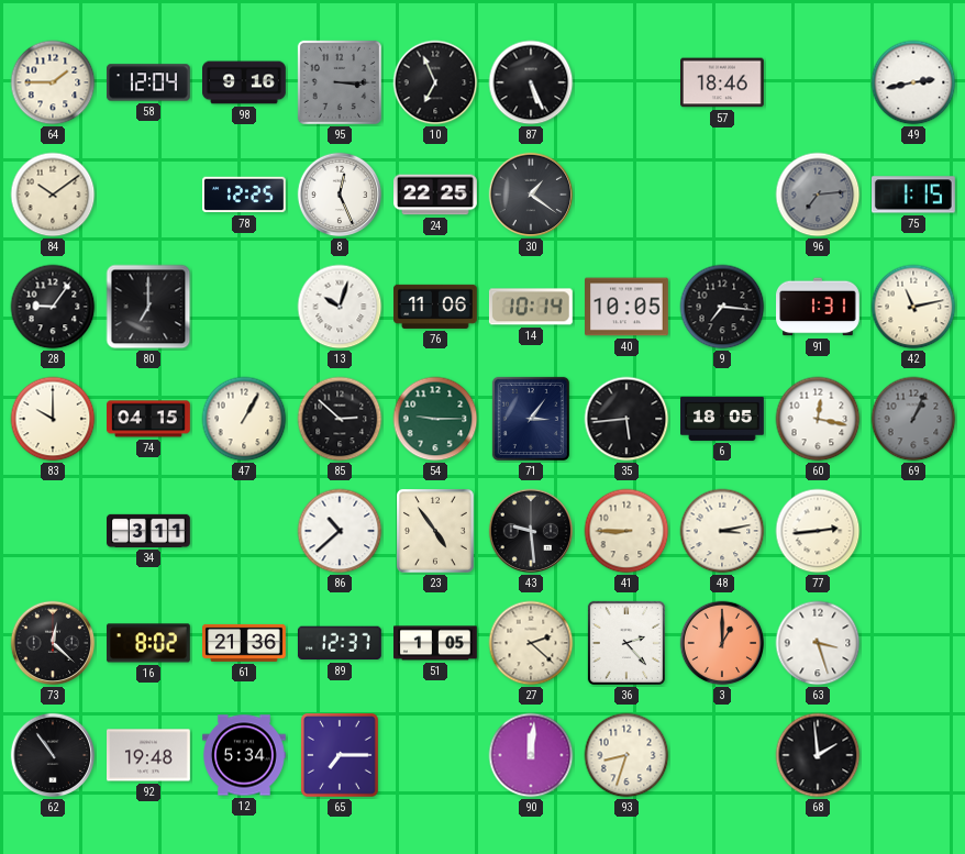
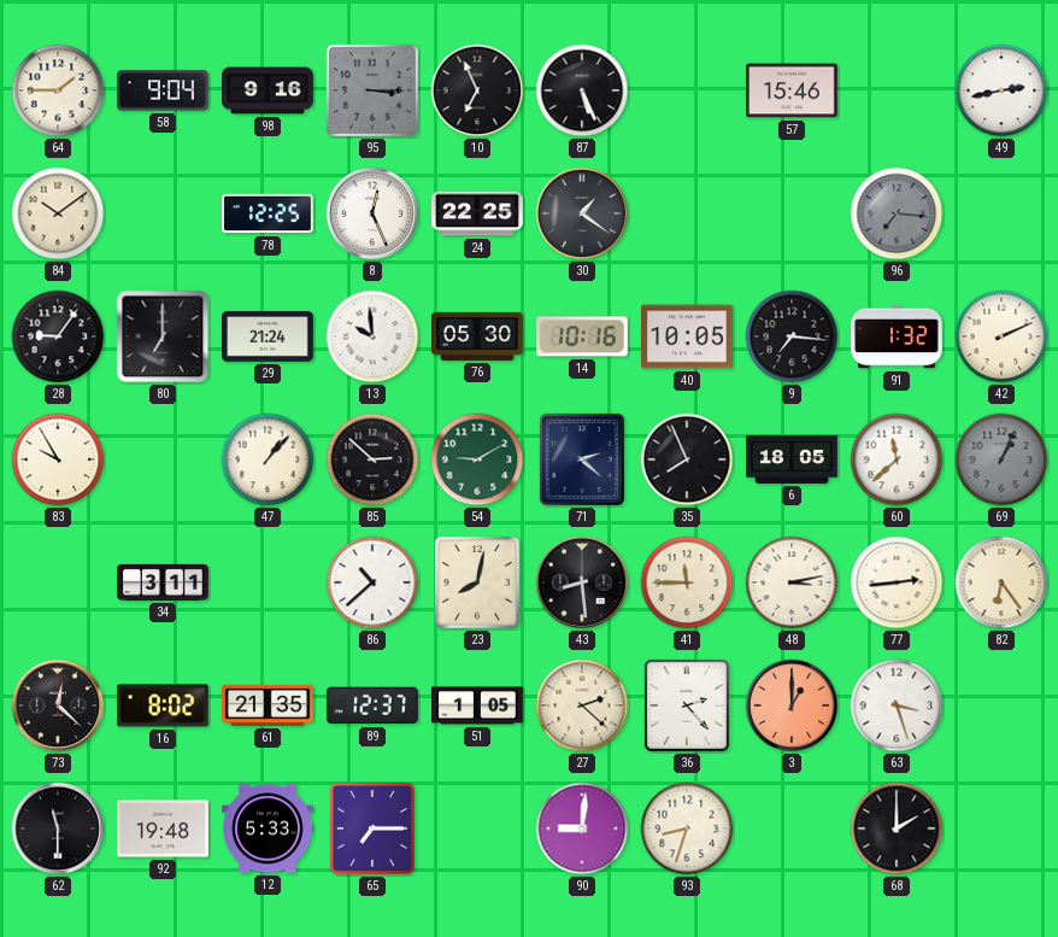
58: 12:04 -> 9:04 (164, 90)
57: 18:46 -> 15:46 (793, 90)
96: 7:14 -> 7:16 (897, 213)
75: 1:15 -> none (913, 195)
29: none -> 21:24 (269, 336)
13: 10:03 -> 9:59 (372, 336)
76: 11:06 -> 05:30 (478, 336)
14: 10:14 -> 10:16 (582, 336)
91: 1:31 -> 1:32 (898, 336)
42: 11:13 -> 2:11 (1001, 336)
83: 10:00 -> 9:55 (58, 459)
74: 04:15 -> none (149, 419)
47: 1:05 -> 1:07 (268, 459)
54: 9:15 -> 9:10 (477, 459)
71: 3:06 -> 2:22 (582, 459)
35: 5:44 -> 7:56 (687, 459)
60: 12:17 -> 11:38 (897, 459)
23: 4:54 -> 8:02 (478, 584)
43: 9:29 -> 8:29 (582, 582)
41: 8:45 -> 11:45 (687, 582)
82: none -> 6:24 (1001, 582)
61: 21:36 -> 21:35 (269, 705)
62: 10:54 -> 11:30 (58, 828)
12: 5:34 -> 5:33 (269, 828)
90: 12:01 -> 9:01 (582, 828)
68: 1:59 -> 2:00 (897, 828)
